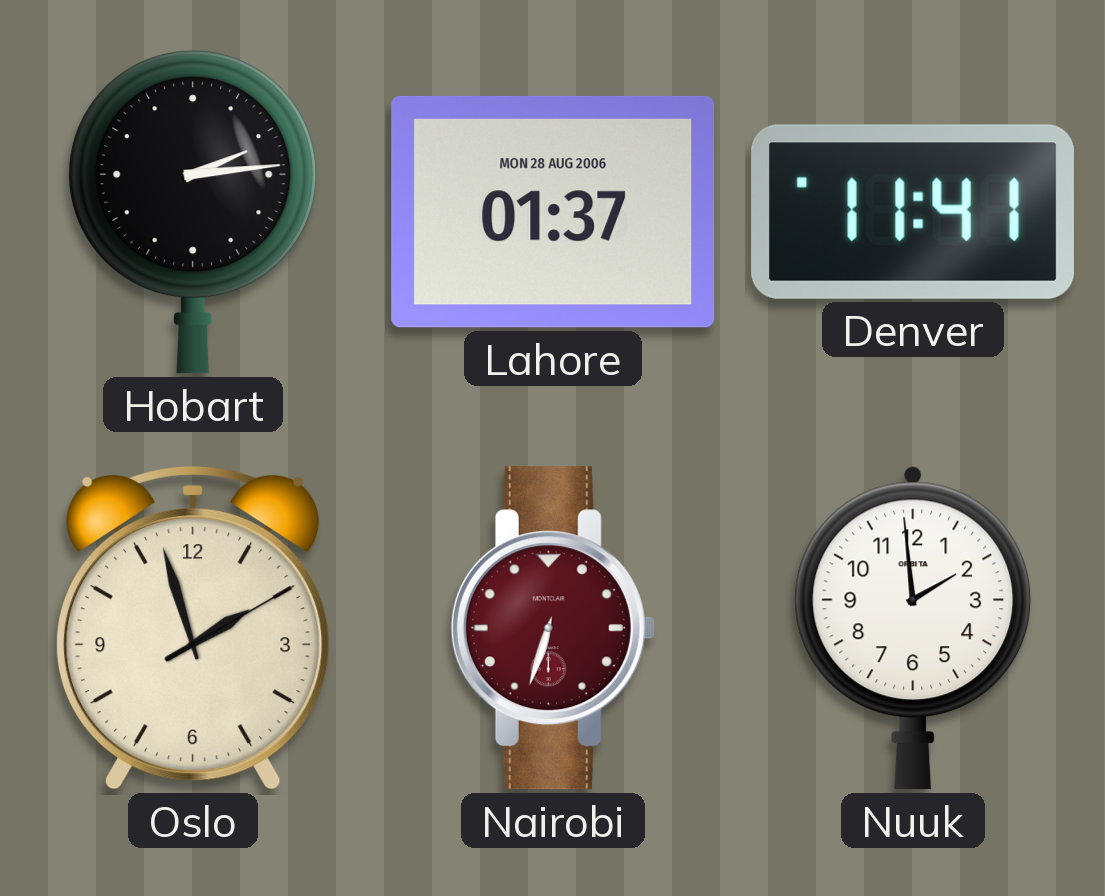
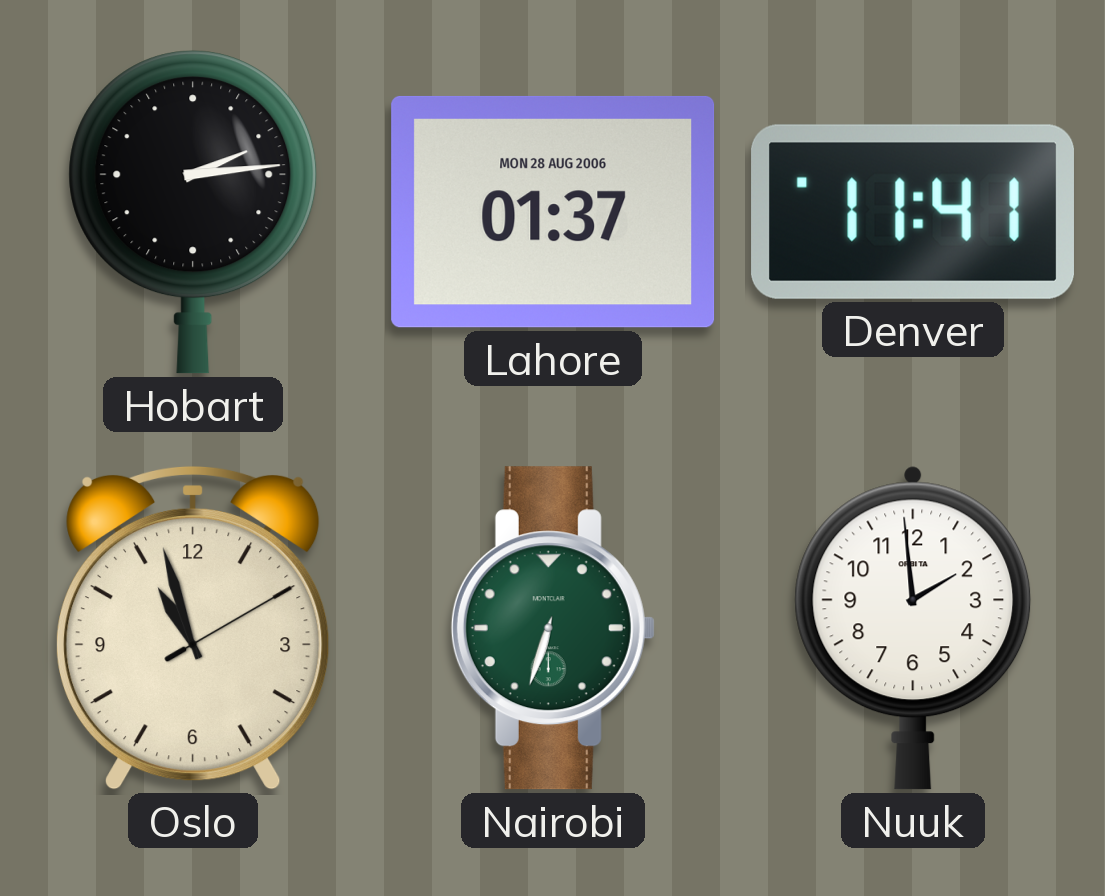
Oslo: 1:57 -> 10:57 (194, 628)
Nairobi dial: burgundy -> green (553, 628)
